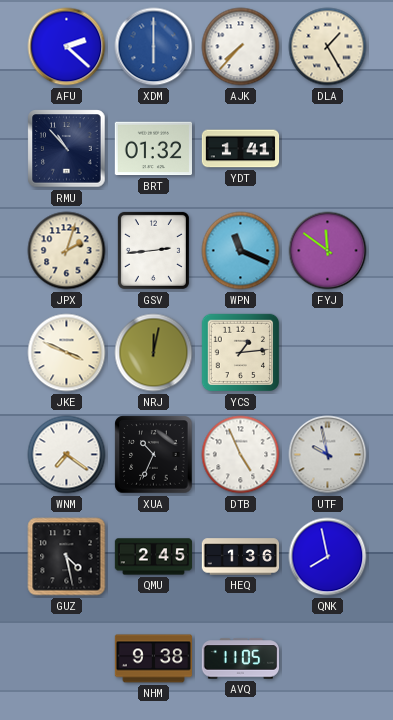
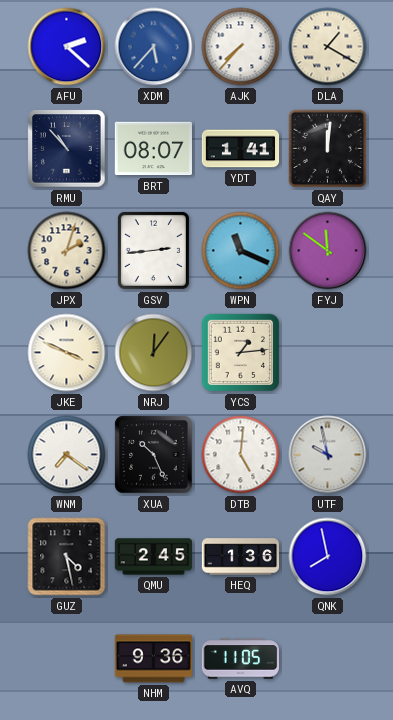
XDM: 6:00 -> 5:37 (154, 47)
DLA: 1:25 -> 1:20 (328, 47)
BRT: 01:32 -> 08:07 (153, 149)
QAY: none -> 12:01 (328, 149)
NRJ: 12:02 -> 12:06 (154, 353)
XUA: 10:34 -> 10:26 (154, 455)
DTB: 4:56 -> 5:01 (241, 455)
NHM: 9:38 -> 9:36 (153, 659)
